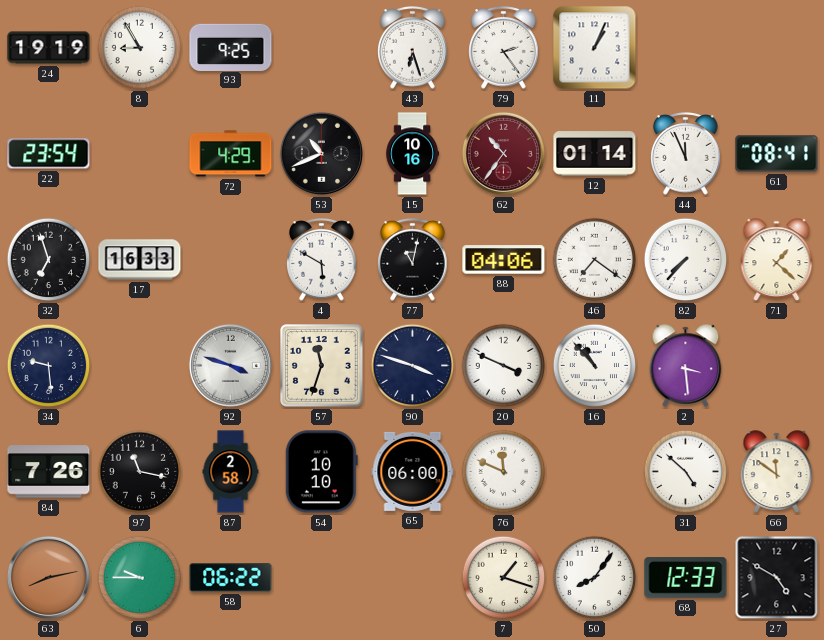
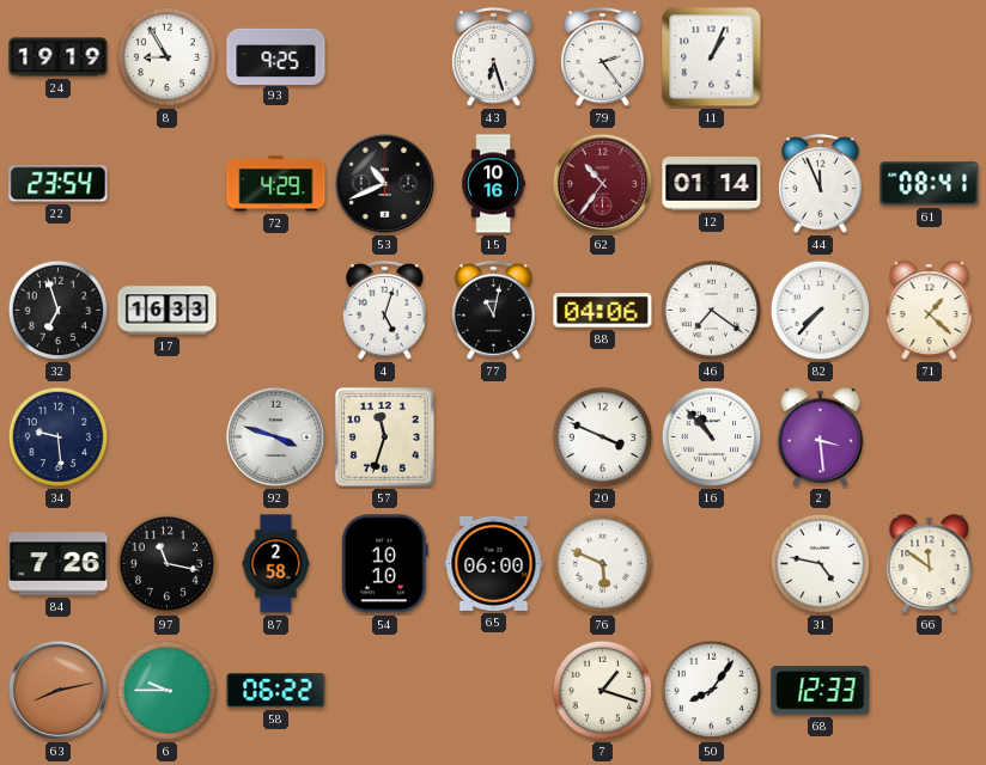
4: 5:50 -> 5:03 (385, 311)
90: 3:48 -> none (413, 366)
76: 11:49 -> 5:49 (603, 564)
31: 4:52 -> 4:47 (821, 564)
27: 4:50 -> none (777, 578)
